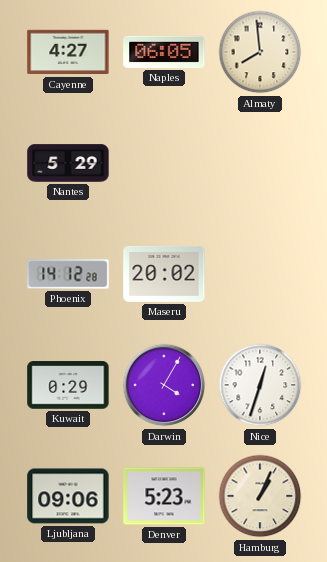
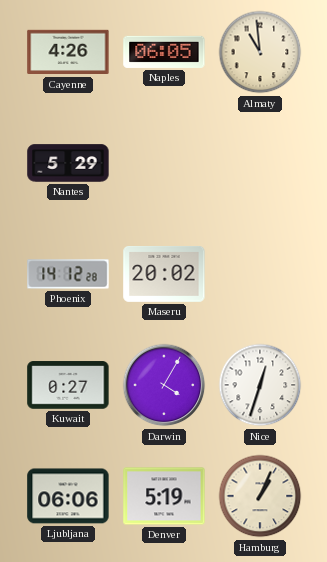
Cayenne: 4:27 -> 4:26 (68, 52)
Almaty: 7:59 -> 10:59 (260, 52)
Kuwait: 0:29 -> 0:27 (68, 385)
Ljubljana: 09:06 -> 06:06 (68, 496)
Denver: 5:23 -> 5:19 (164, 496)
